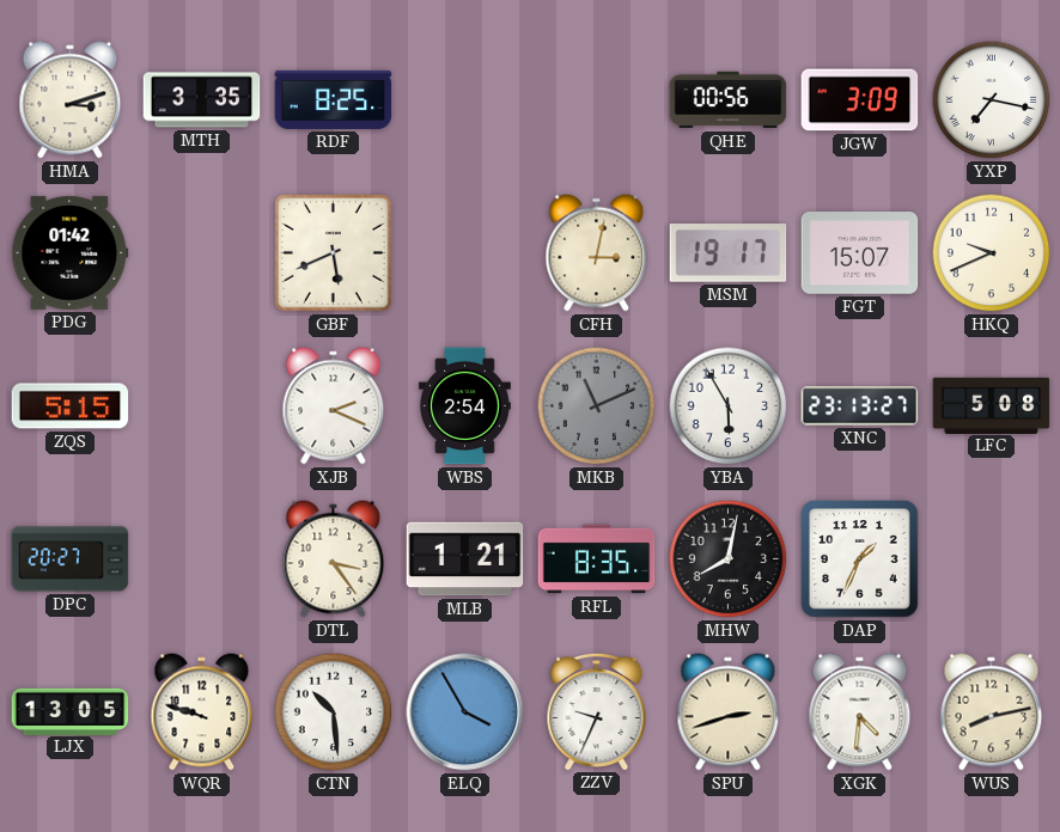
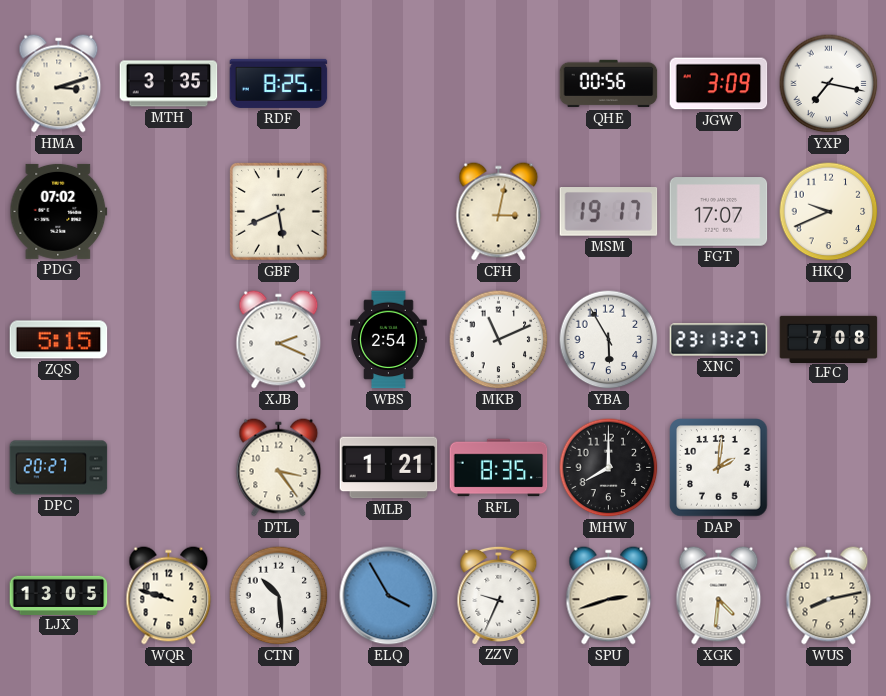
PDG: 01:42 -> 07:02 (59, 211)
FGT: 15:07 -> 17:07 (719, 212)
MKB dial: grey -> white (499, 340)
LFC: 5:08 -> 7:08 (829, 339)
MHW: 8:02 -> 8:00 (609, 468)
DAP: 1:34 -> 2:01 (719, 468)
